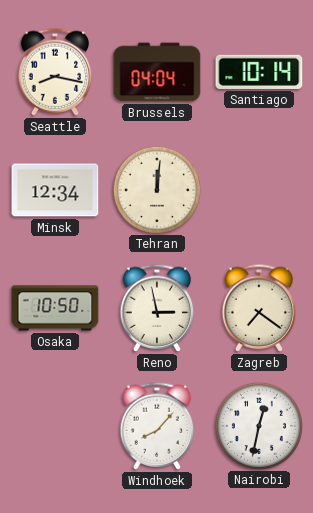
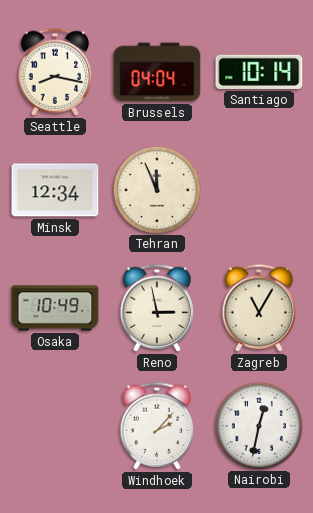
Tehran: 12:01 -> 11:56 (156, 189)
Osaka: 10:50 -> 10:49 (55, 308)
Zagreb: 7:21 -> 11:05 (259, 308)
Windhoek: 8:07 -> 2:07 (157, 426)
